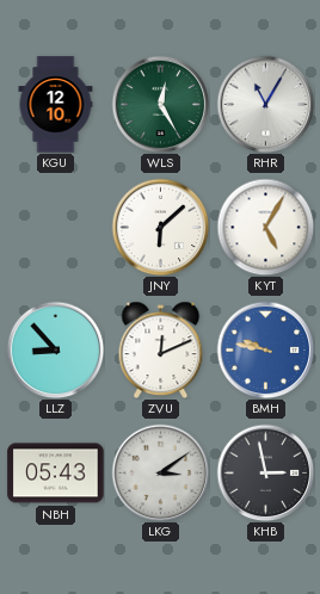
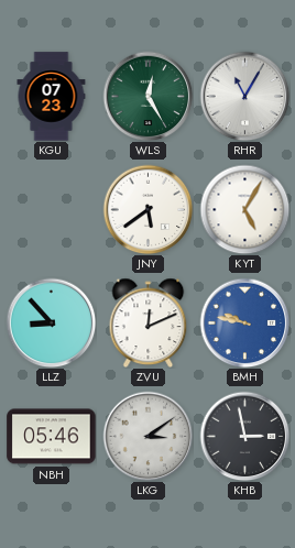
KGU: 12:10 -> 07:23 (52, 97)
JNY: 6:08 -> 5:39 (147, 209)
NBH: 05:43 -> 05:46 (52, 437)
